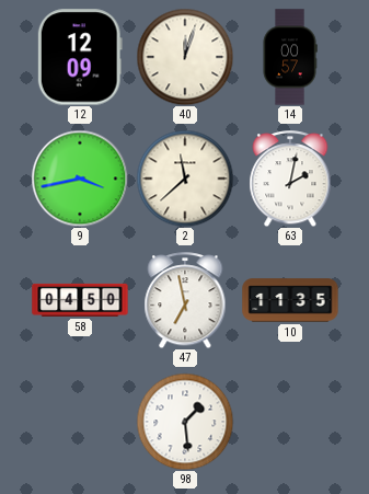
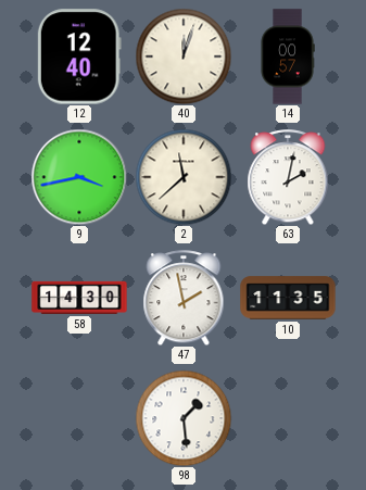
12: 12:09 -> 12:40 (79, 56)
58: 04:50 -> 14:30 (79, 298)
47: 6:58 -> 1:58 (184, 298)
